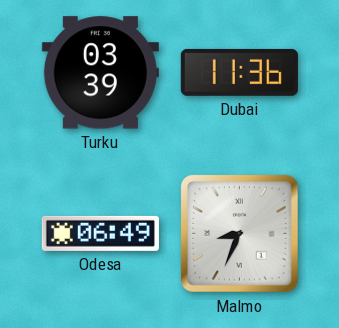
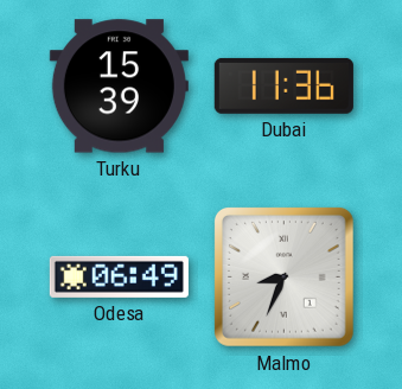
Turku: 03:39 -> 15:39 (119, 87)
